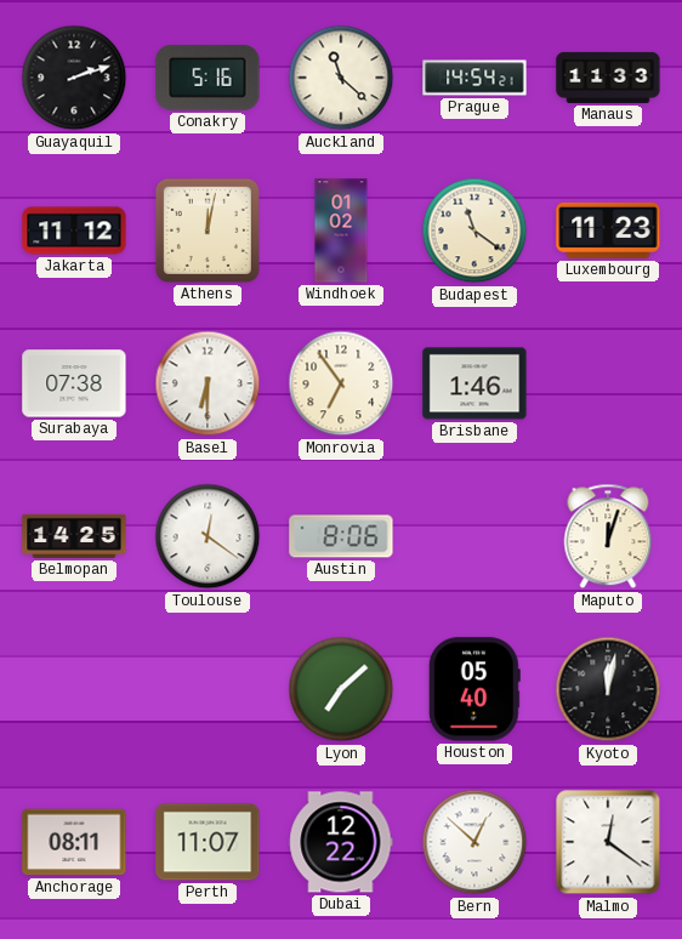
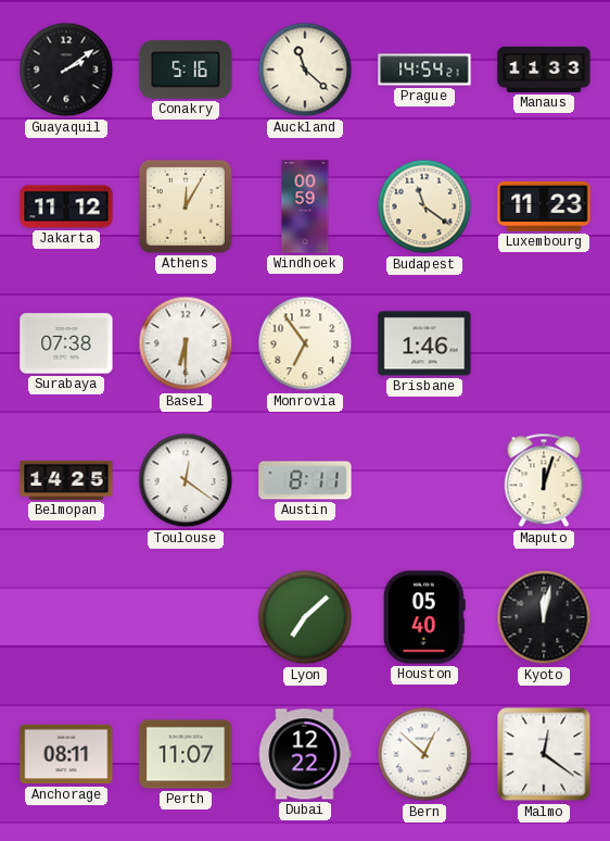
Guayaquil: 2:12 -> 2:09 (66, 70)
Athens: 12:02 -> 12:05 (186, 206)
Windhoek: 01:02 -> 00:59 (305, 206)
Austin: 8:06 -> 8:11 (305, 480)
